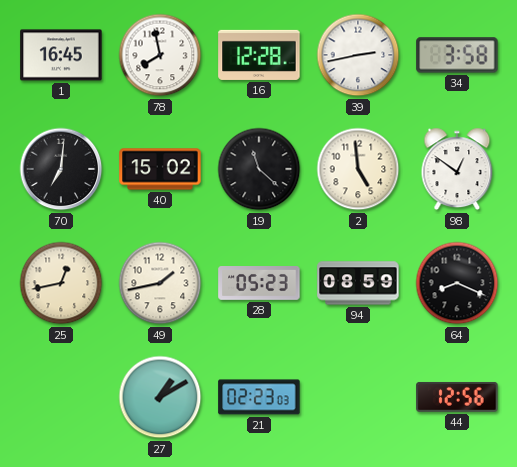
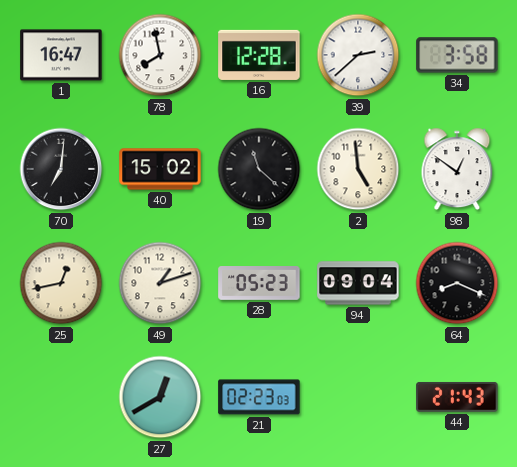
1: 16:45 -> 16:47 (61, 55)
39: 2:43 -> 2:38 (358, 55)
49: 1:43 -> 1:12 (160, 283)
94: 08:59 -> 09:04 (358, 283)
27: 1:10 -> 12:40 (160, 397)
44: 12:56 -> 21:43 (457, 397)
